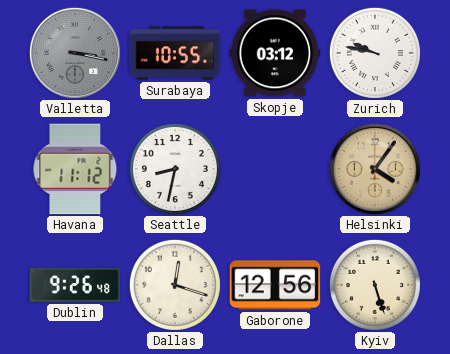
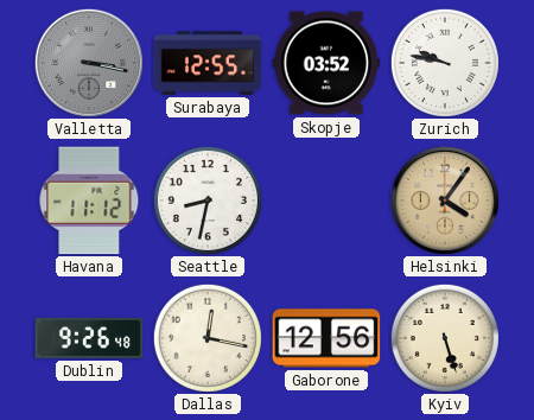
Surabaya: 10:55 -> 12:55 (208, 63)
Skopje: 03:12 -> 03:52 (326, 63)
Dallas: 12:18 -> 12:17 (208, 338)
